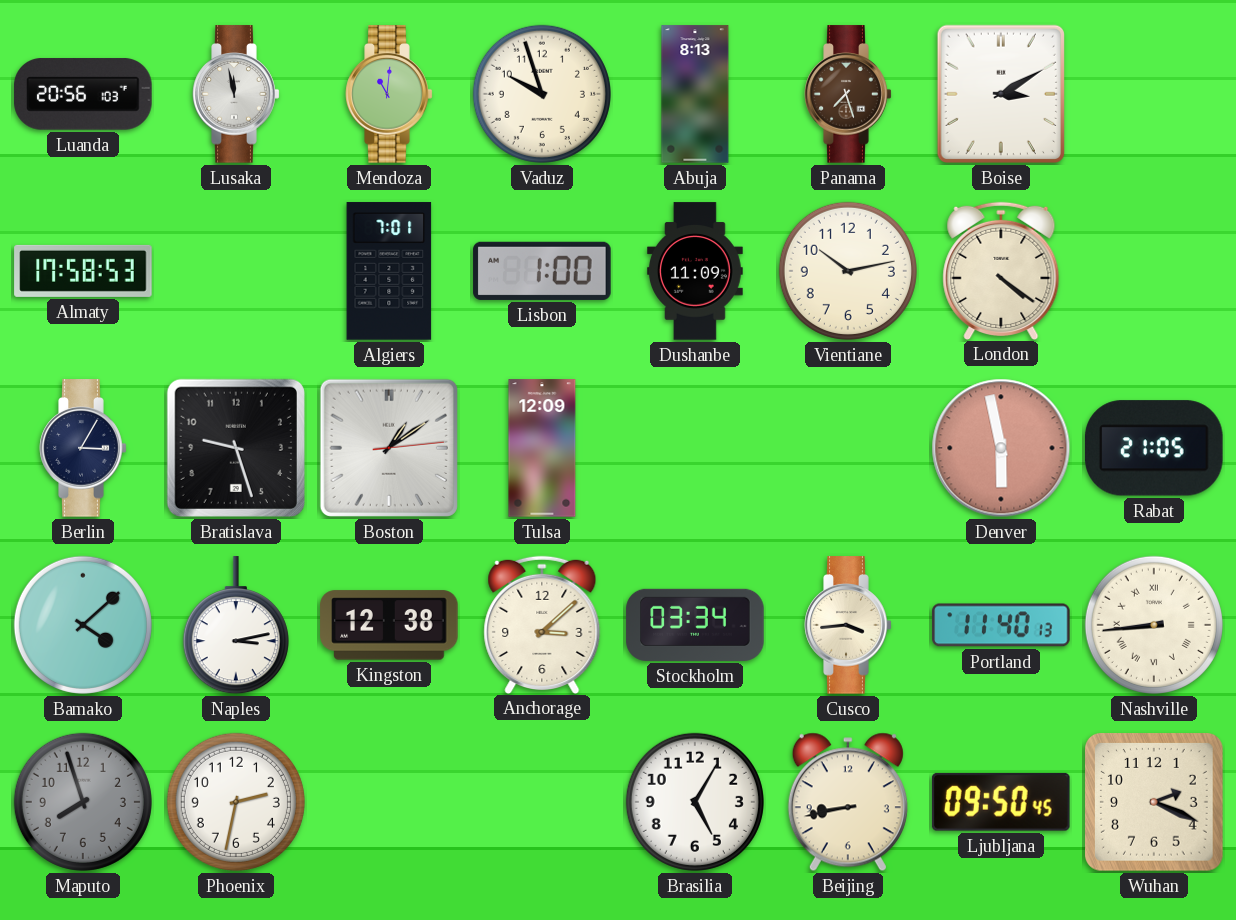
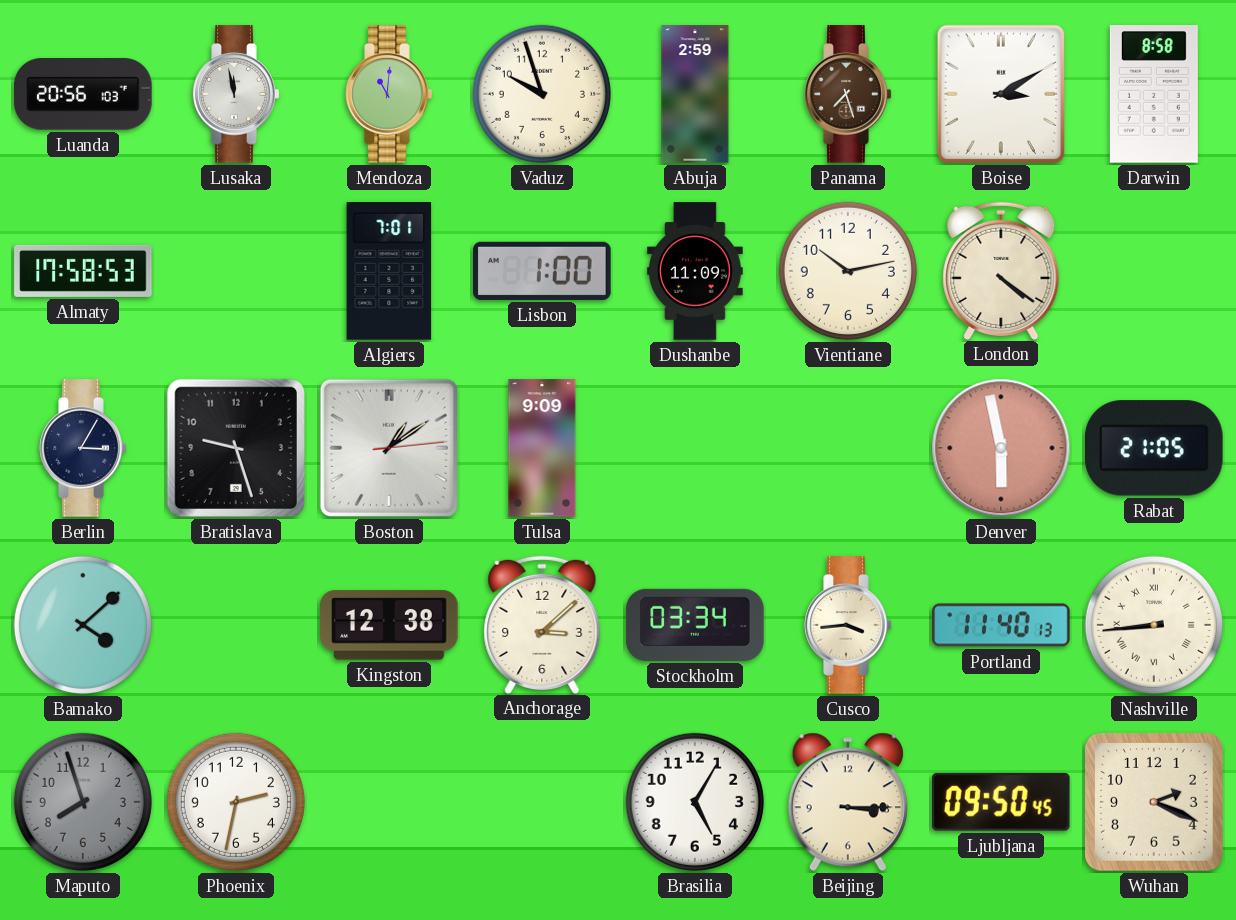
Abuja: 8:13 -> 2:59 (695, 94)
Darwin: none -> 8:58 (1154, 94)
Tulsa: 12:09 -> 9:09 (542, 448)
Naples: 3:13 -> none (236, 626)
Beijing: 8:43 -> 3:15 (848, 802)
